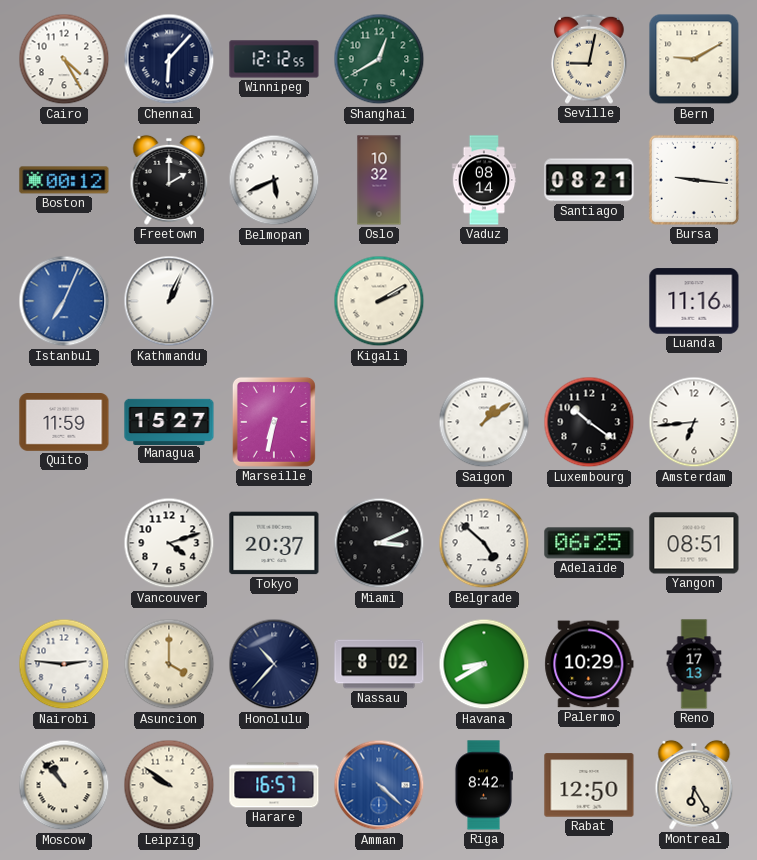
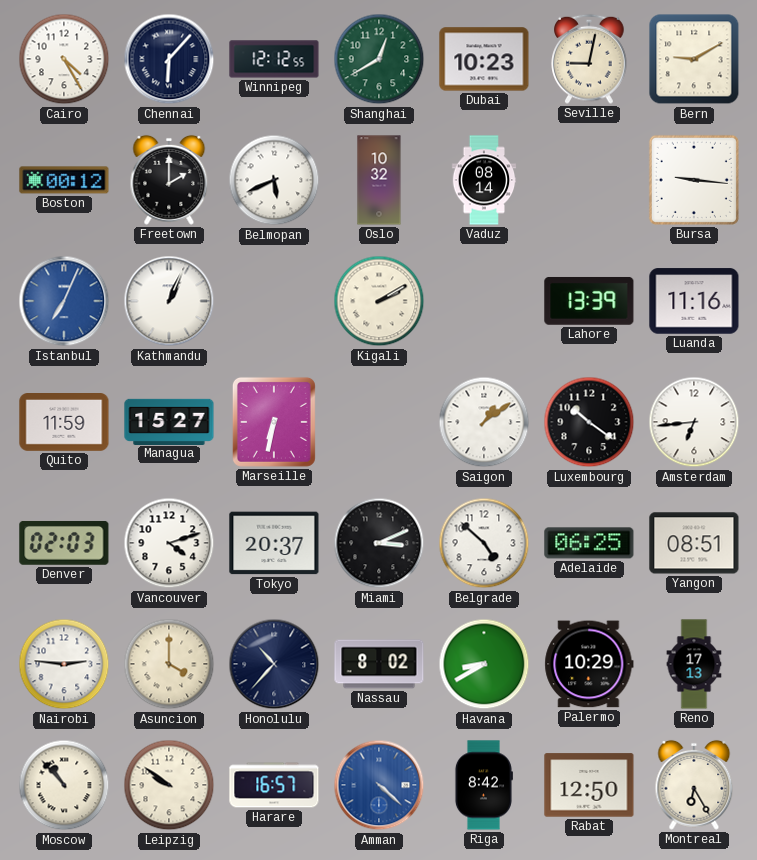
Dubai: none -> 10:23 (484, 59)
Santiago: 08:21 -> none (589, 180)
Lahore: none -> 13:39 (589, 301)
Denver: none -> 02:03 (64, 543)
